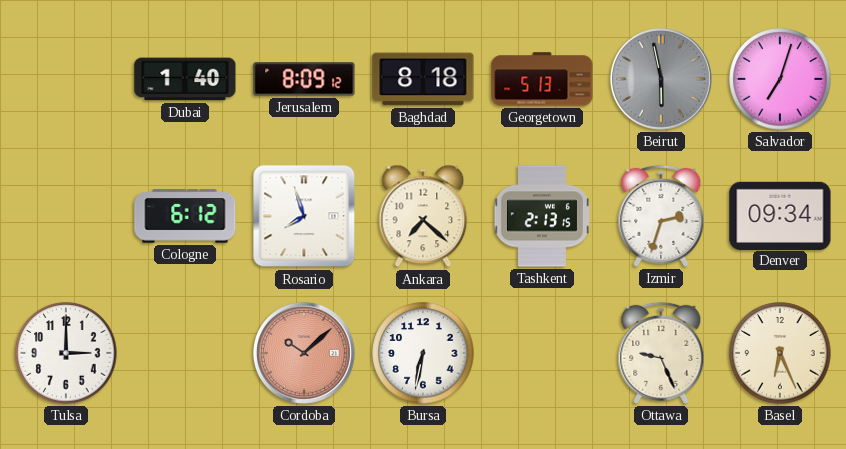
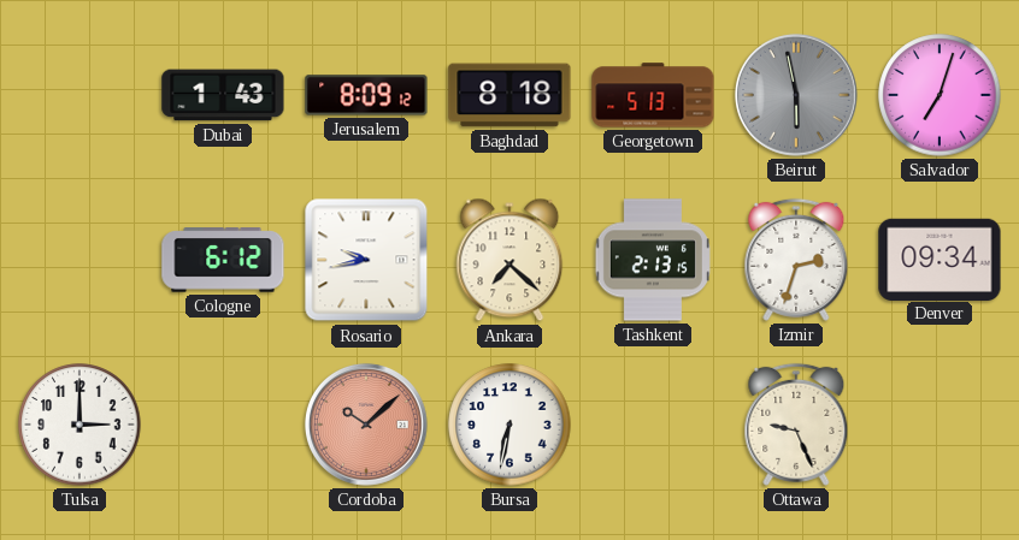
Dubai: 1:40 -> 1:43 (223, 95)
Rosario: 7:57 -> 9:43 (366, 260)
Basel: 6:26 -> none (780, 353)
